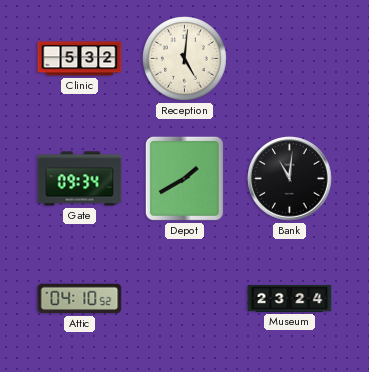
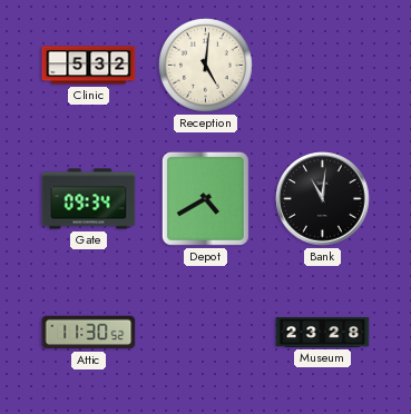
Depot: 1:40 -> 4:40 (205, 198)
Attic: 04:10 -> 11:30 (89, 333)
Museum: 23:24 -> 23:28 (323, 332)
